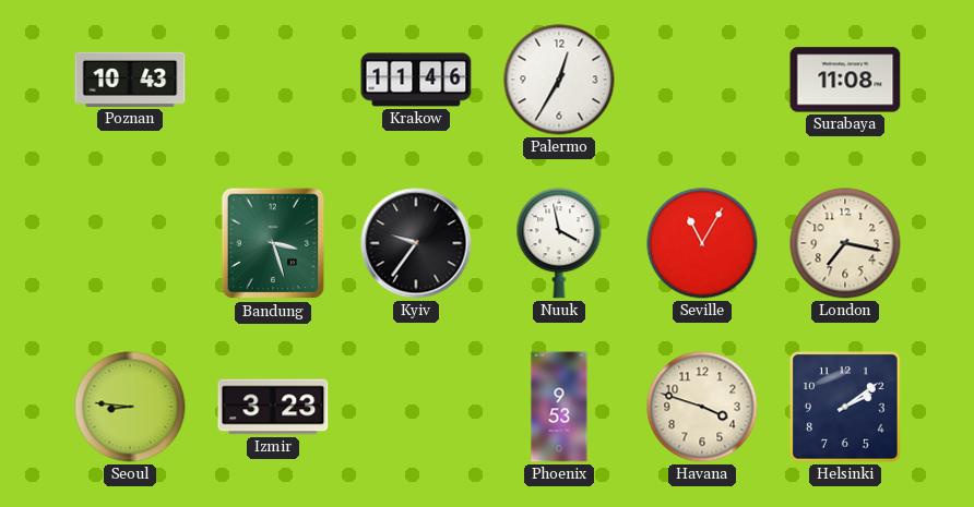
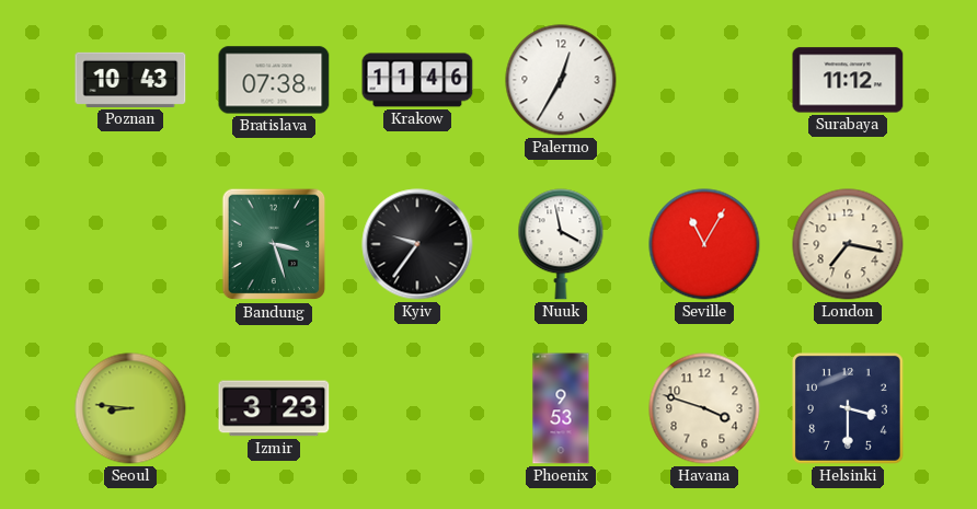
Bratislava: none -> 07:38 (274, 80)
Surabaya: 11:08 -> 11:12 (848, 80)
Helsinki: 2:09 -> 3:30 (848, 408)
